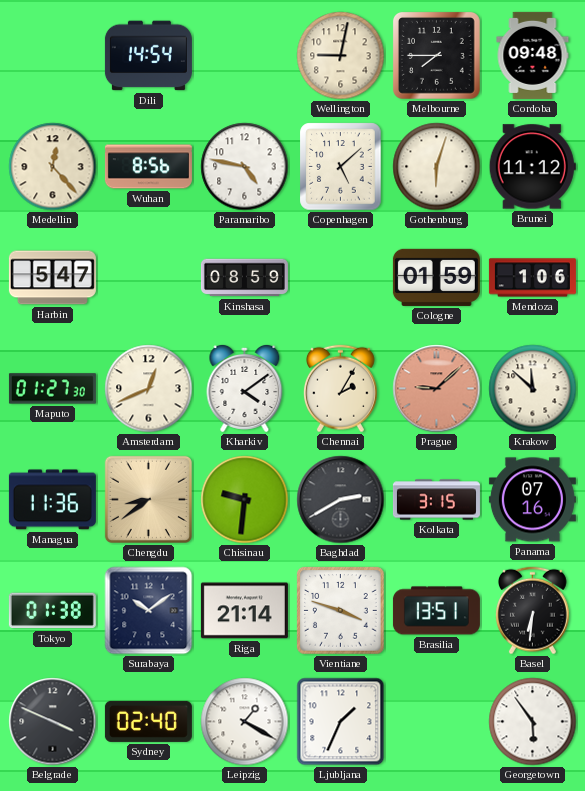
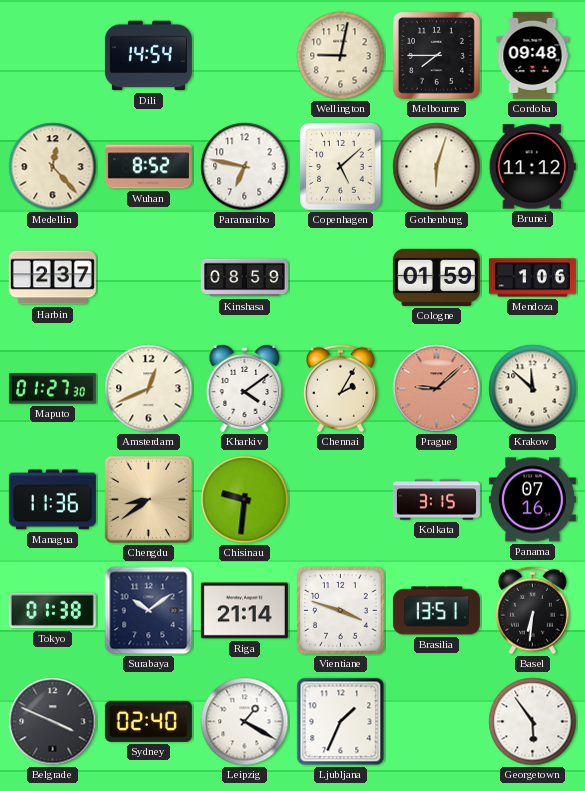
Wuhan: 8:56 -> 8:52 (148, 167)
Paramaribo: 4:47 -> 6:47 (245, 167)
Harbin: 5:47 -> 2:37 (52, 278)
Baghdad: 2:40 -> none (341, 500)
